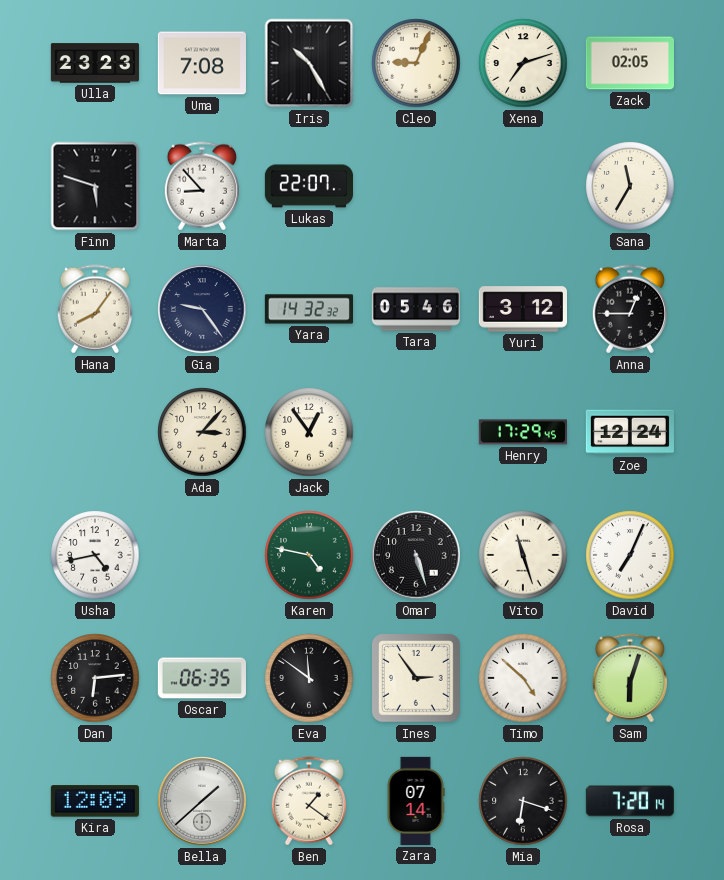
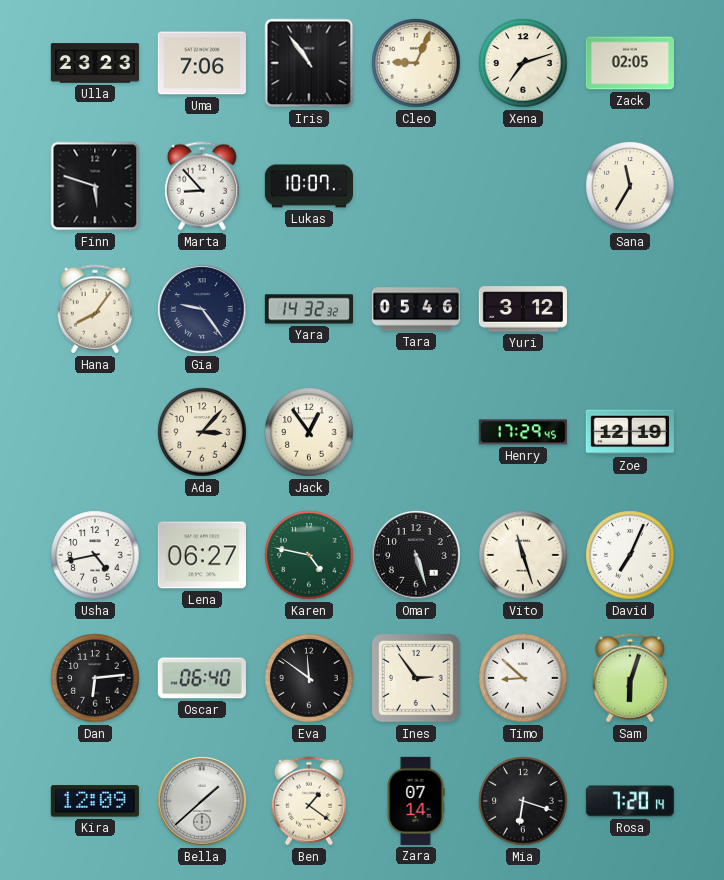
Uma: 7:08 -> 7:06 (202, 63)
Iris: 10:25 -> 10:54 (309, 63)
Lukas: 22:07 -> 10:07 (308, 186)
Anna: 12:45 -> none (630, 309)
Zoe: 12:24 -> 12:19 (630, 432)
Lena: none -> 06:27 (202, 555)
Oscar: 06:35 -> 06:40 (202, 678)
Timo: 4:52 -> 8:52 (523, 678)
